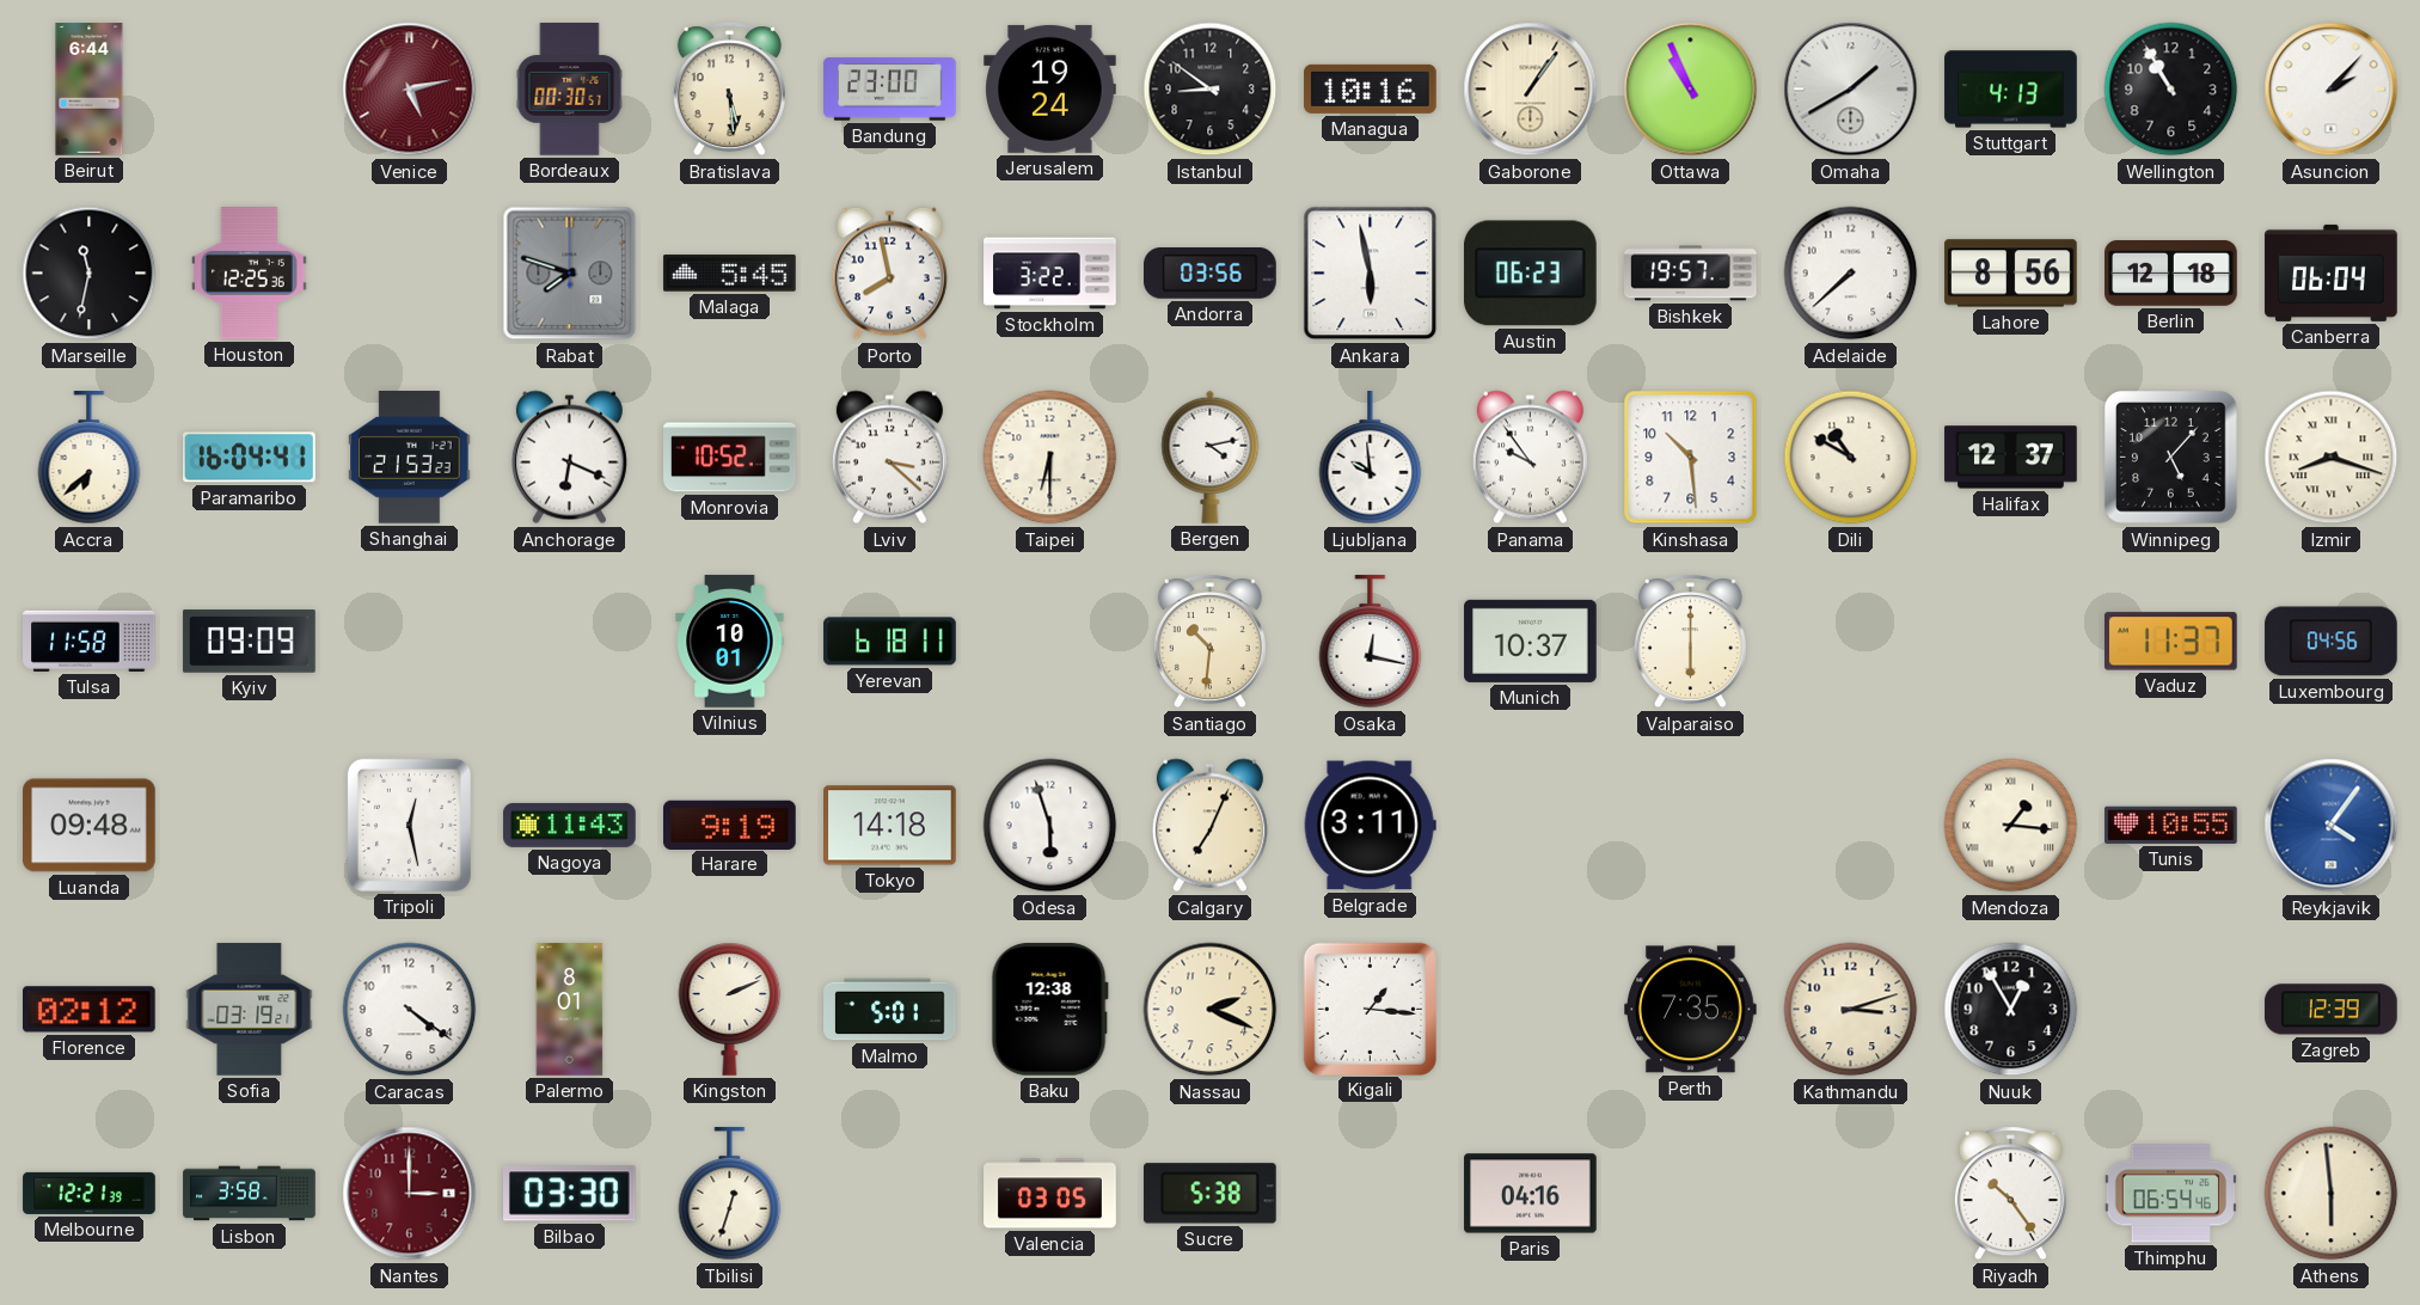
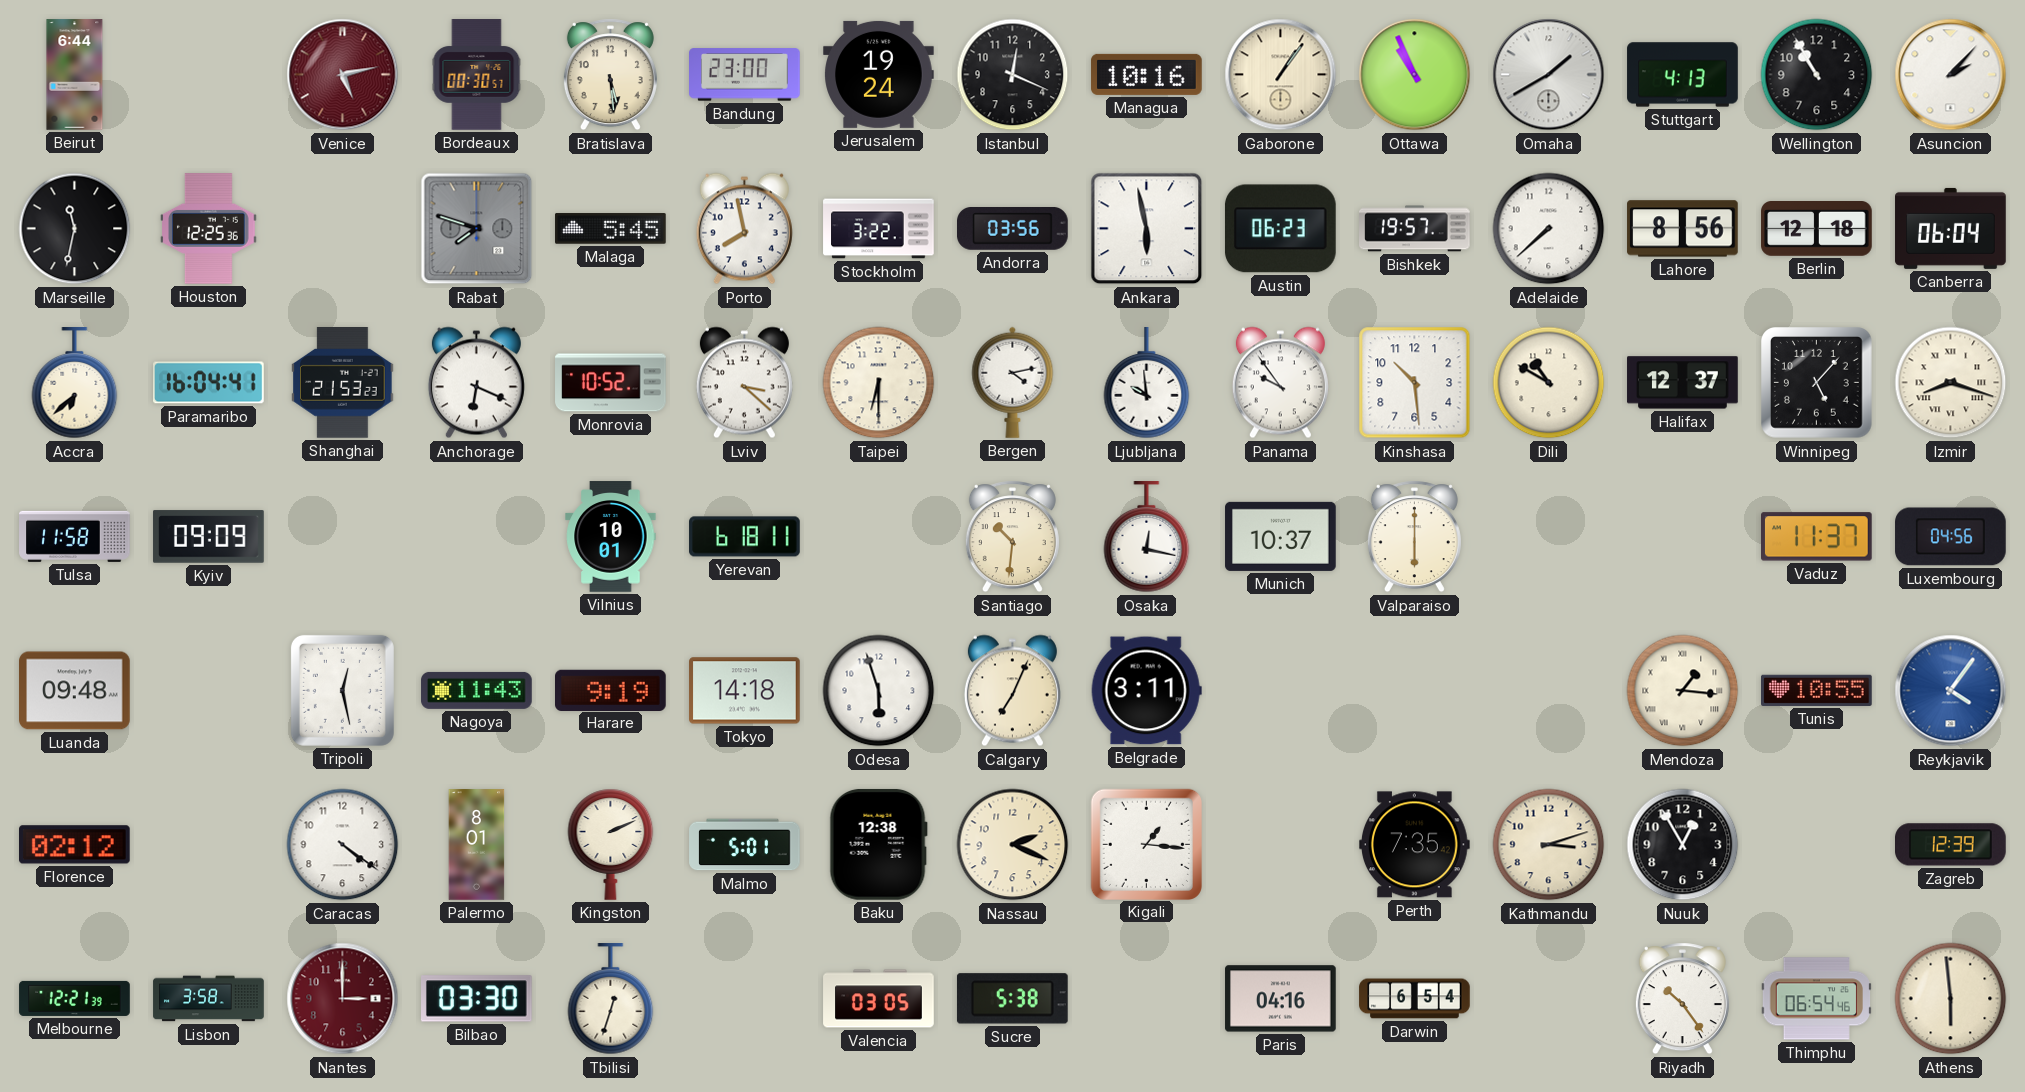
Istanbul: 8:51 -> 12:19 (1013, 75)
Sofia: 03:19 -> none (250, 1010)
Darwin: none -> 6:54 (1415, 999)
